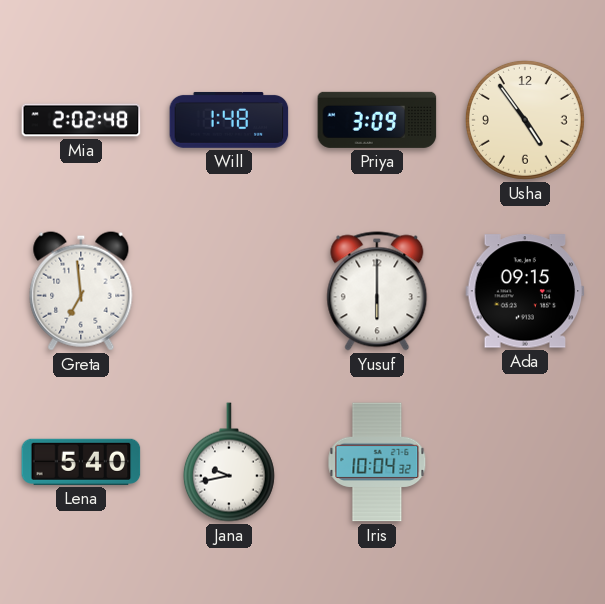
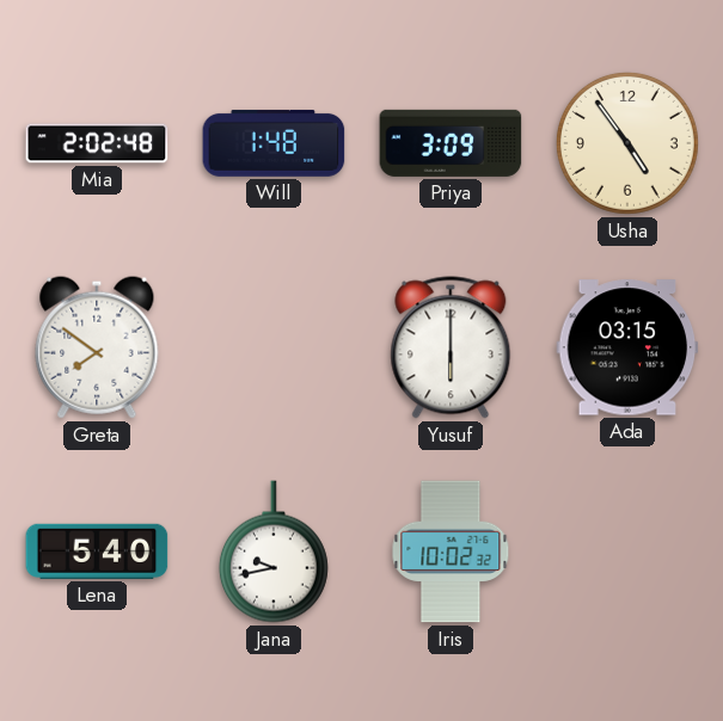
Greta: 6:59 -> 7:51 (97, 347)
Ada: 09:15 -> 03:15 (627, 347)
Iris: 10:04 -> 10:02 (451, 551)
